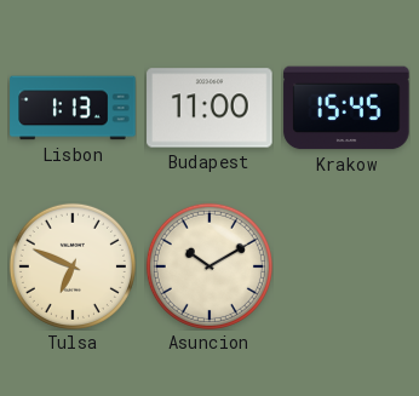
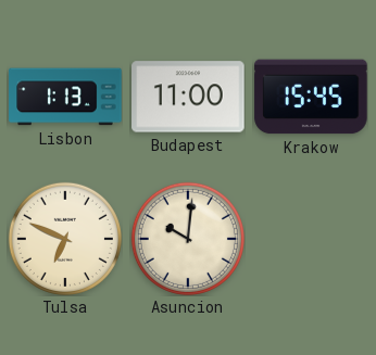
Asuncion: 10:10 -> 10:01 (188, 239)
